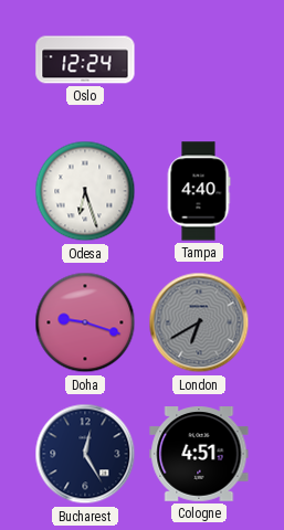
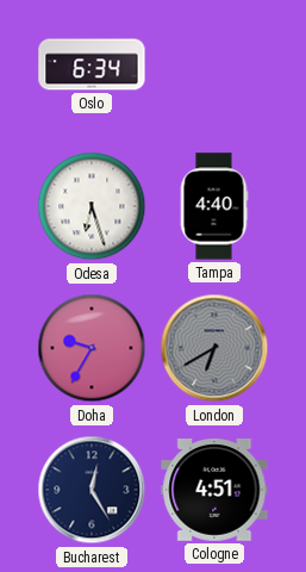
Oslo: 12:24 -> 6:34 (92, 64)
Doha: 9:18 -> 9:35 (92, 348)
